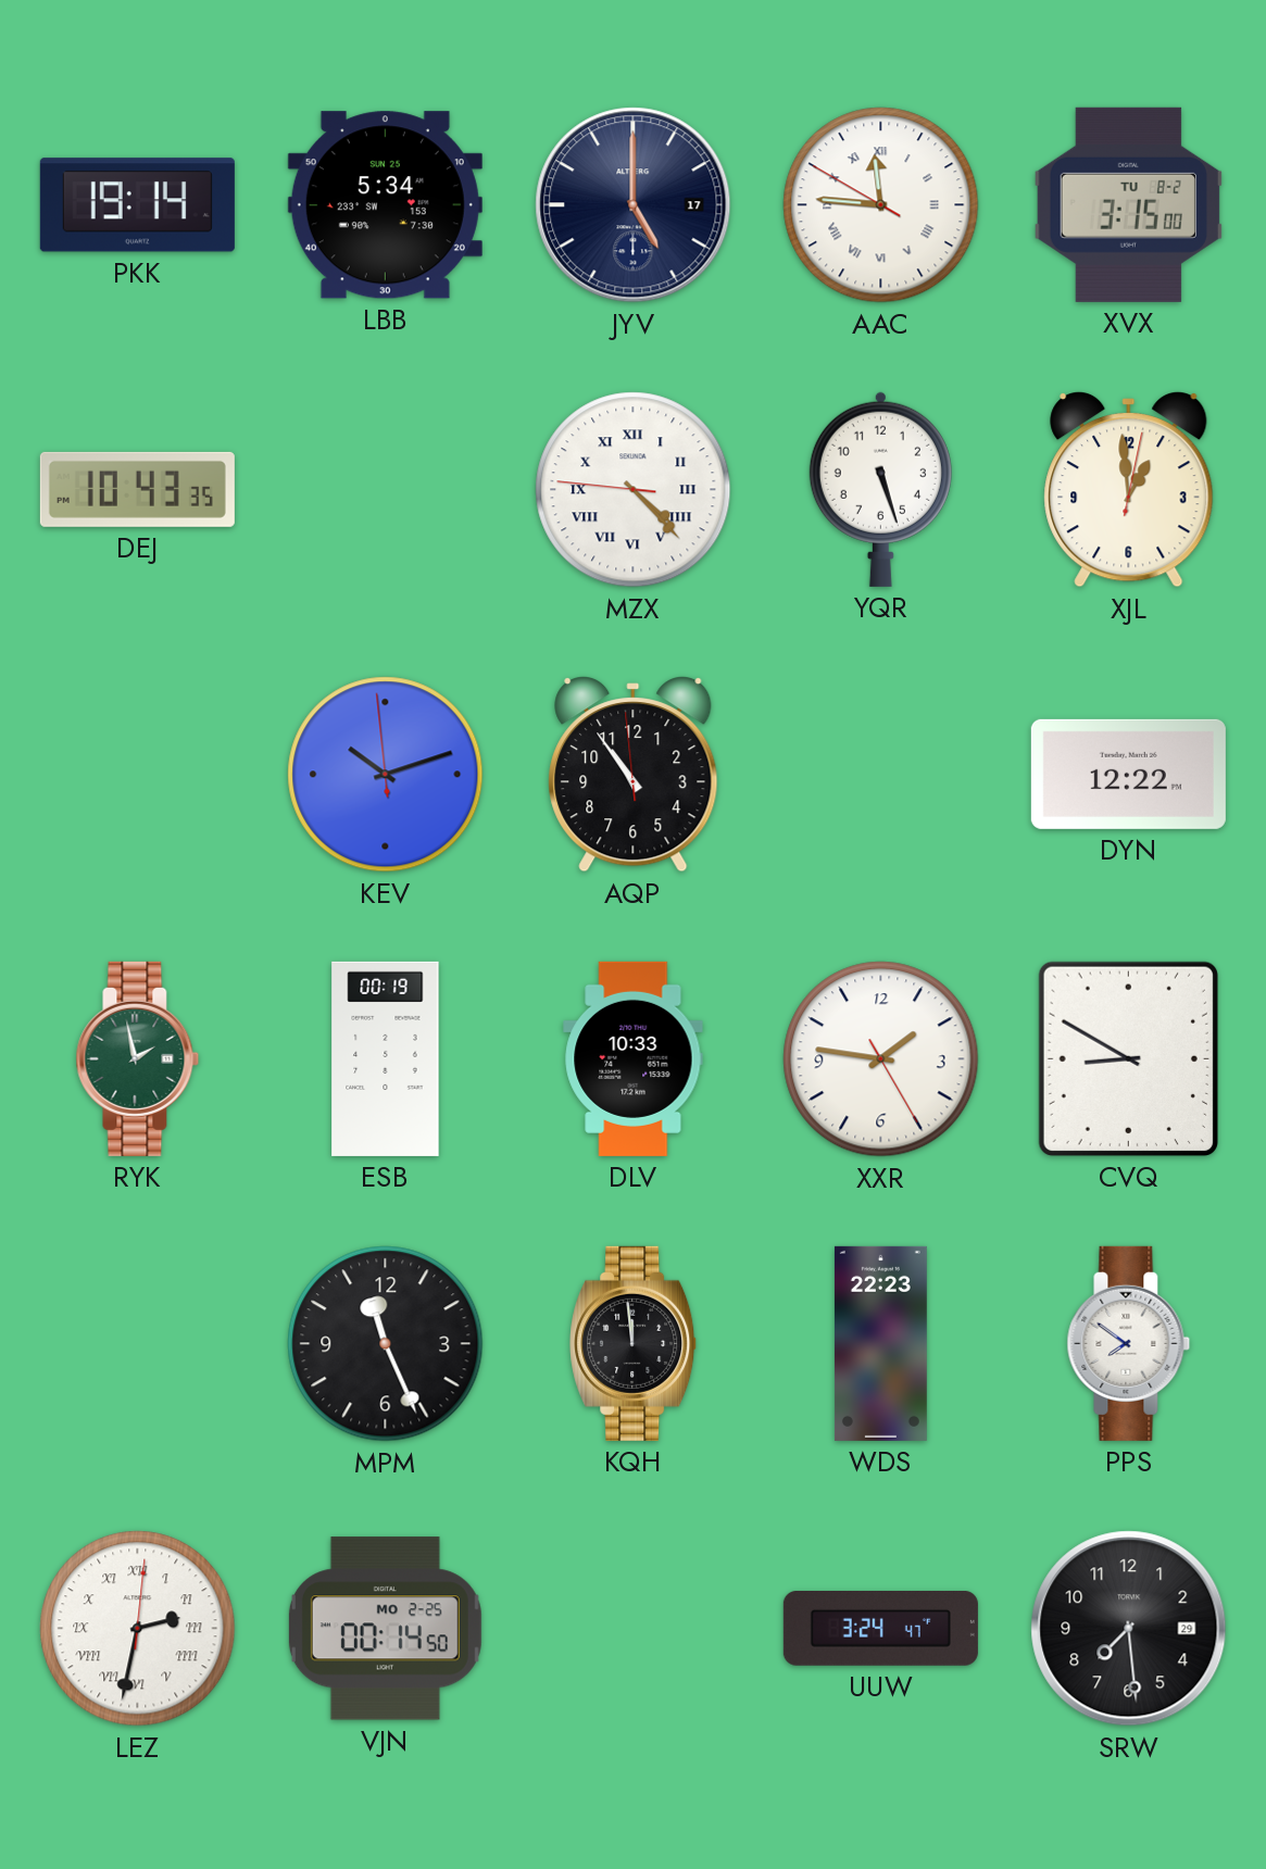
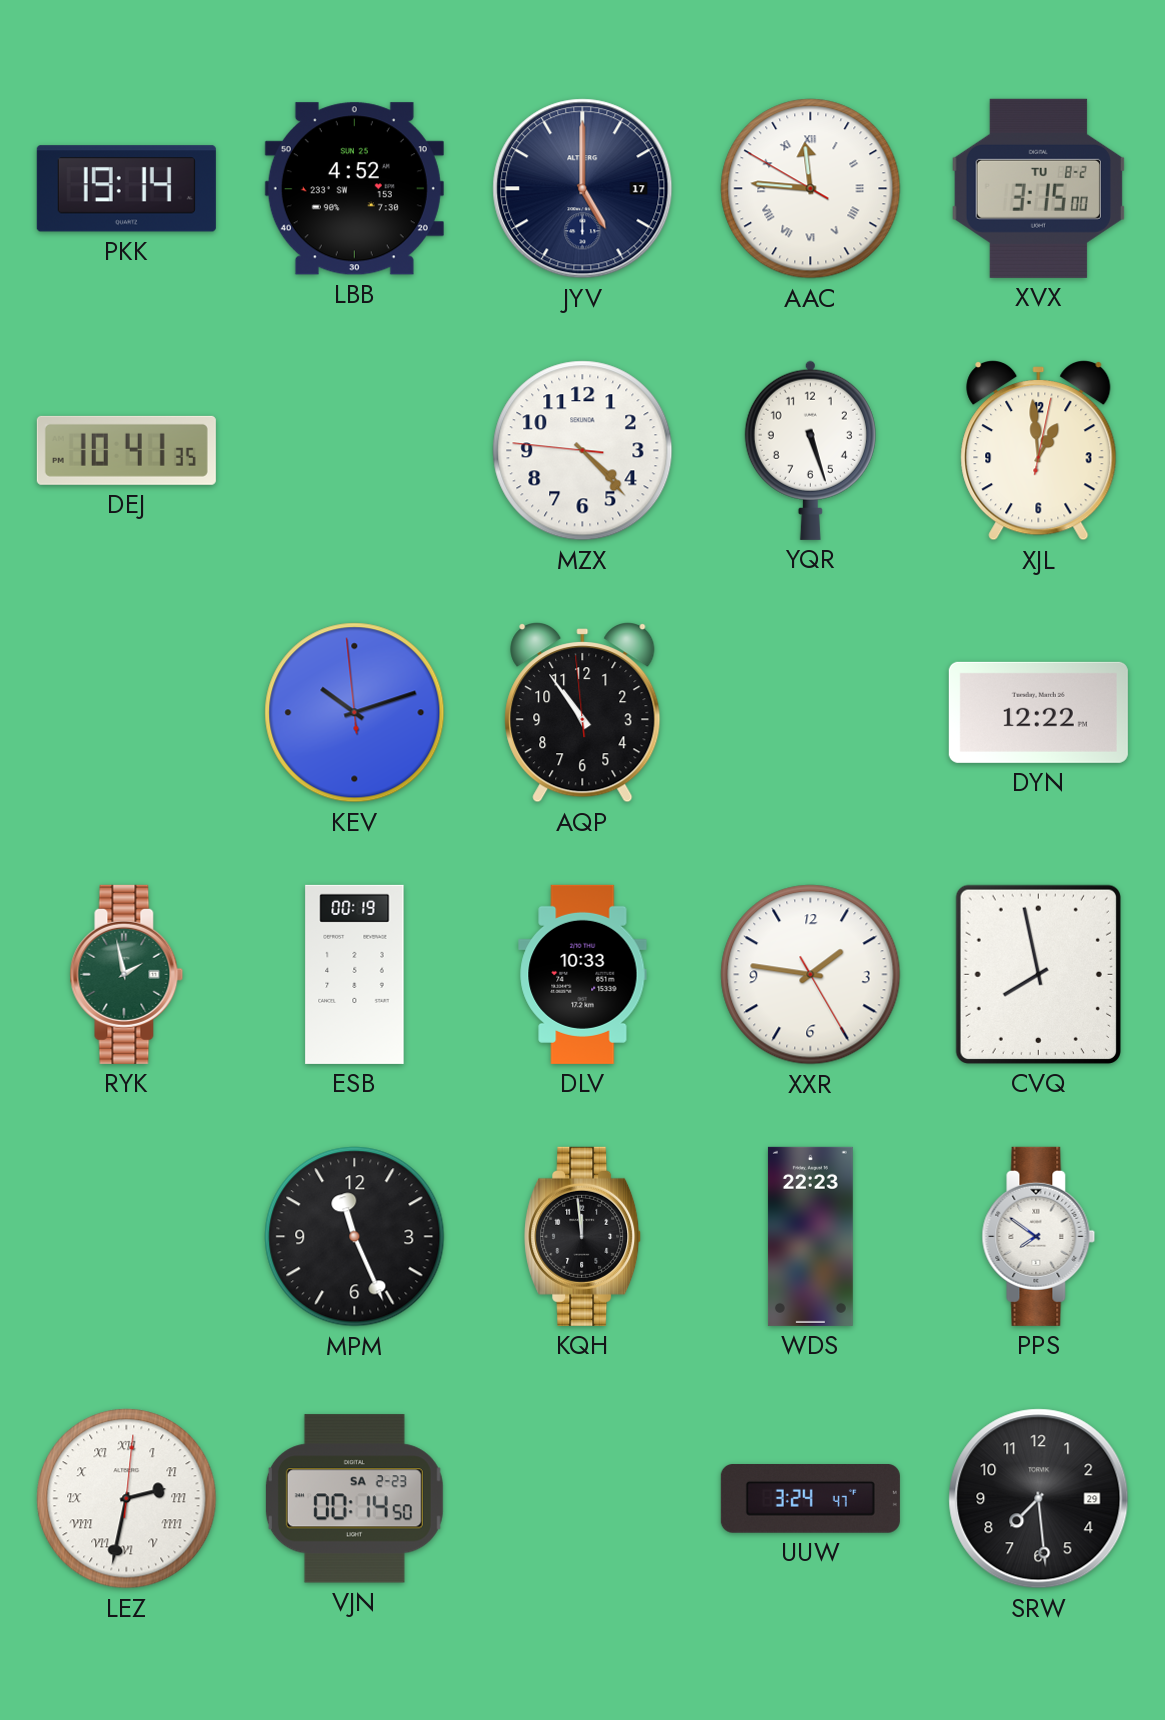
LBB: 5:34 -> 4:52 (354, 189)
DEJ: 10:43 -> 10:41 (126, 450)
MZX numerals: Roman -> Arabic (583, 451)
CVQ: 8:50 -> 7:58 (1038, 974)
VJN date: MO 2-25 -> SA 2-23 (354, 1499)
